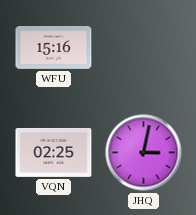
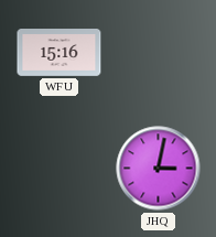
VQN: 02:25 -> none (54, 152)
